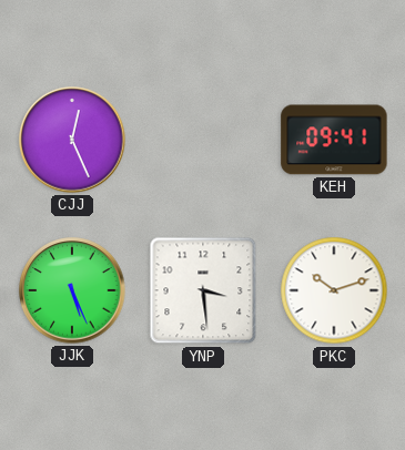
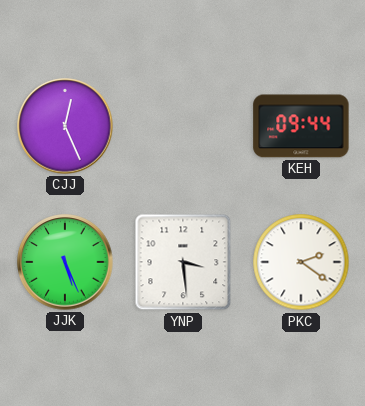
KEH: 09:41 -> 09:44 (301, 126)
PKC: 10:12 -> 2:21 (301, 262)
